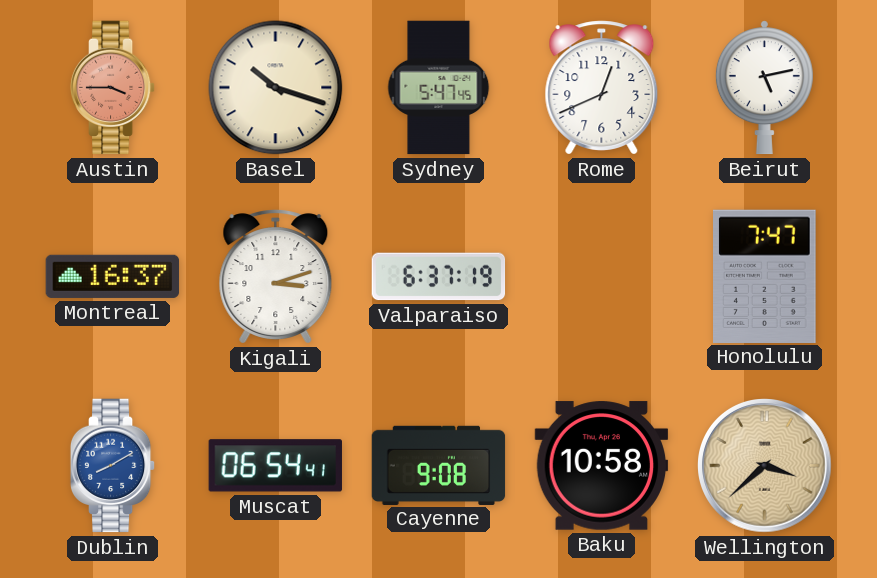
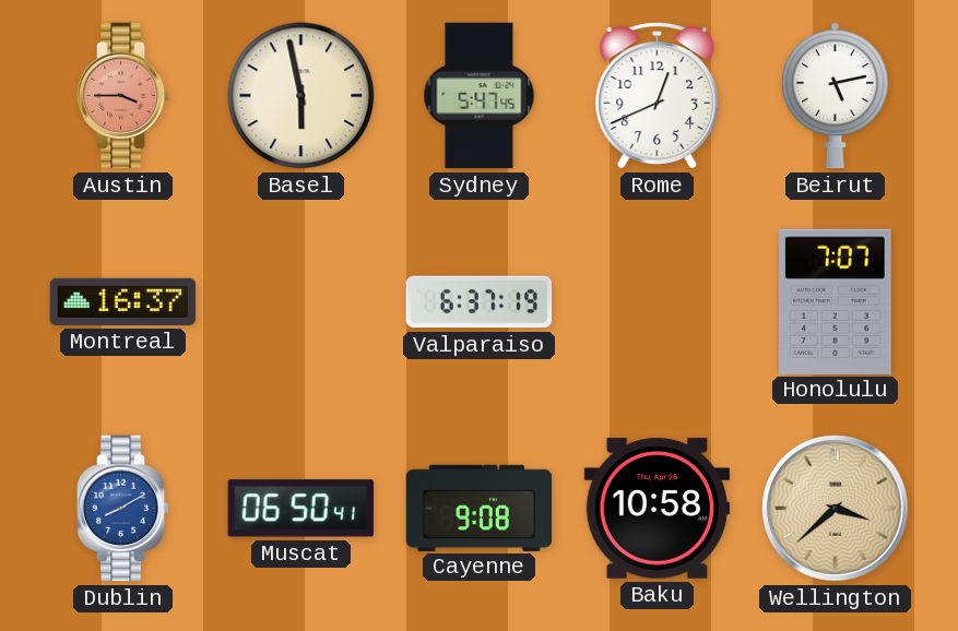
Basel: 10:18 -> 5:58 (301, 96)
Kigali: 3:12 -> none (276, 277)
Honolulu: 7:47 -> 7:07 (836, 301)
Muscat: 06:54 -> 06:50 (300, 509)
